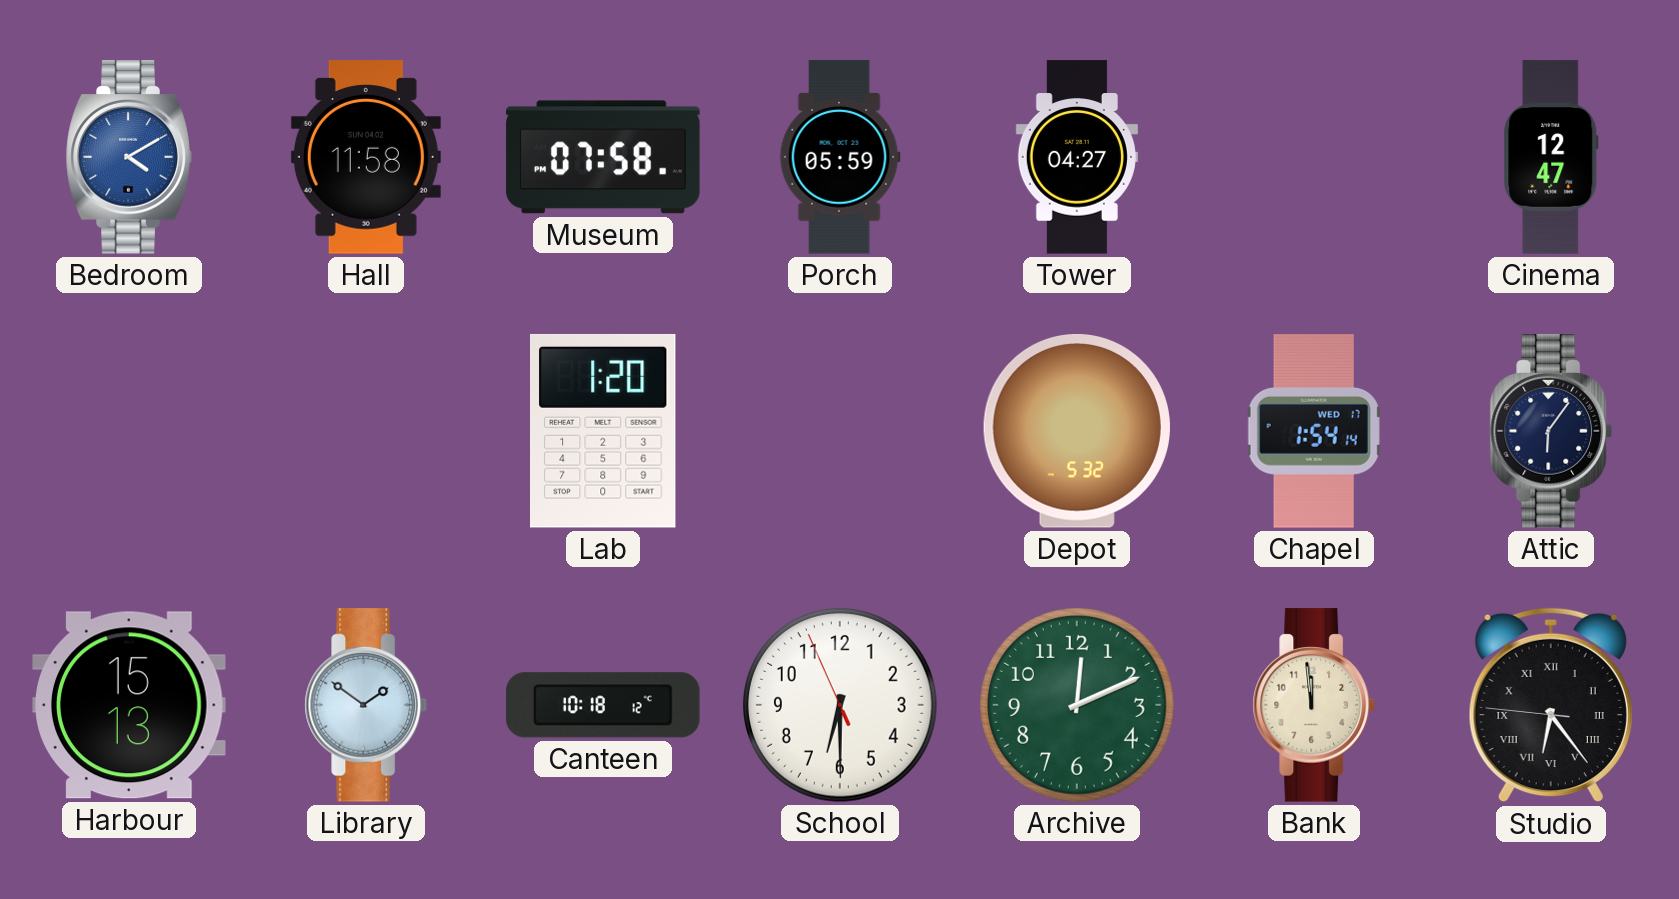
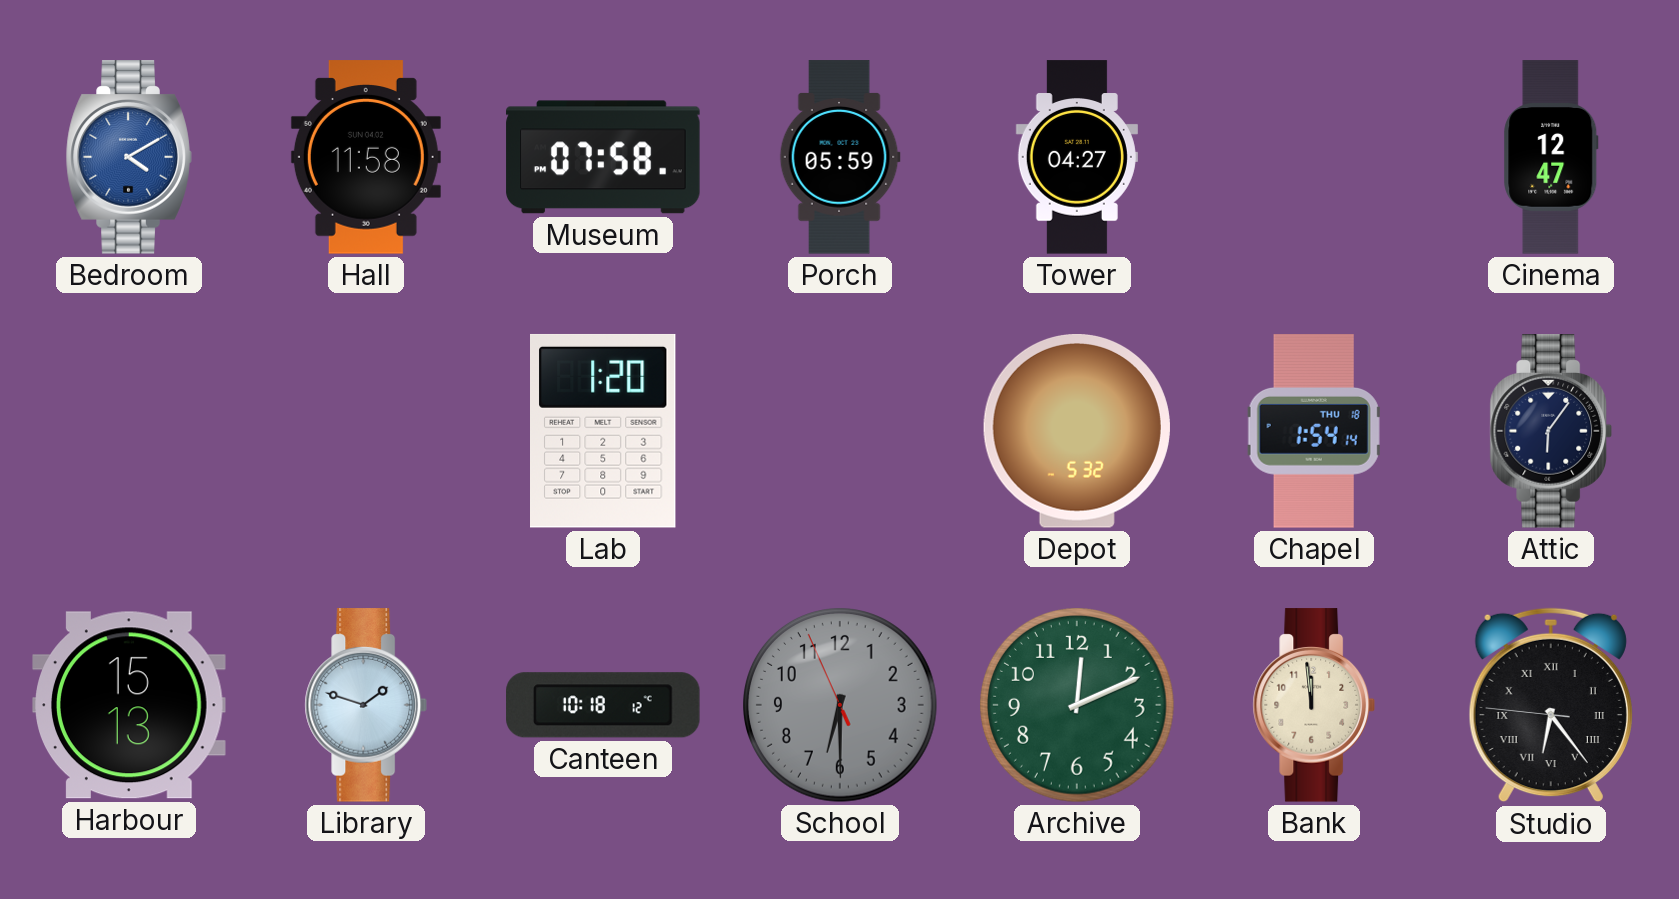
Chapel date: WED 17 -> THU 18 (1314, 431)
Library: 1:51 -> 1:48 (365, 705)
School dial: white -> grey (841, 706)
